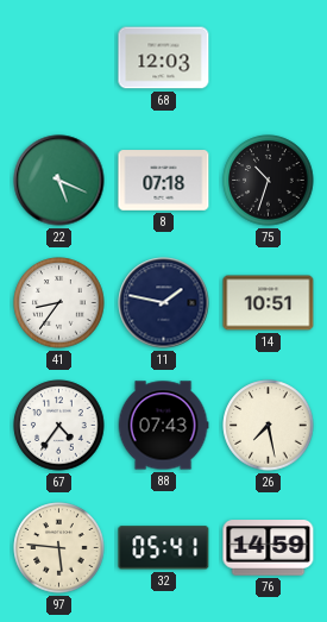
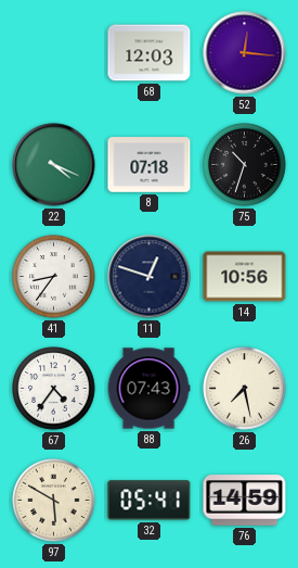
52: none -> 12:16 (245, 53)
22: 5:19 -> 4:19 (54, 165)
11: 1:47 -> 12:48 (150, 277)
14: 10:51 -> 10:56 (245, 277)
97: 5:46 -> 5:50 (54, 501)
